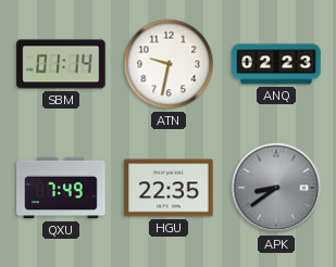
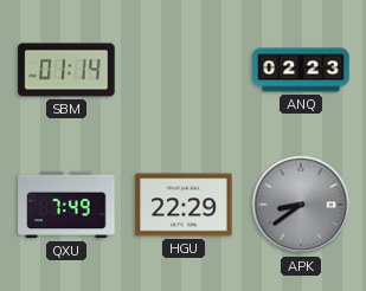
ATN: 9:32 -> none (169, 64)
HGU: 22:35 -> 22:29 (184, 205)
